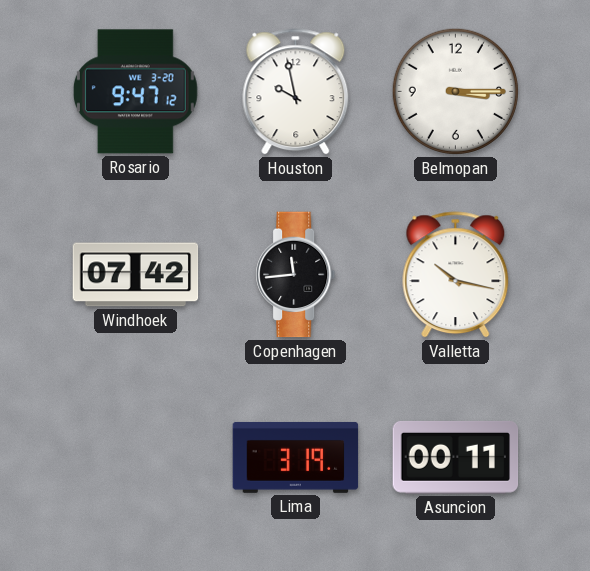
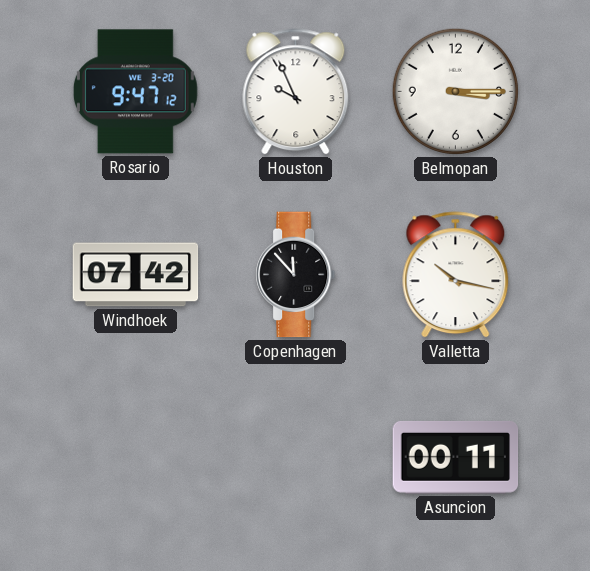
Houston: 9:58 -> 9:56 (296, 92)
Copenhagen: 11:44 -> 11:53 (296, 275)
Lima: 3:19 -> none (296, 457)
